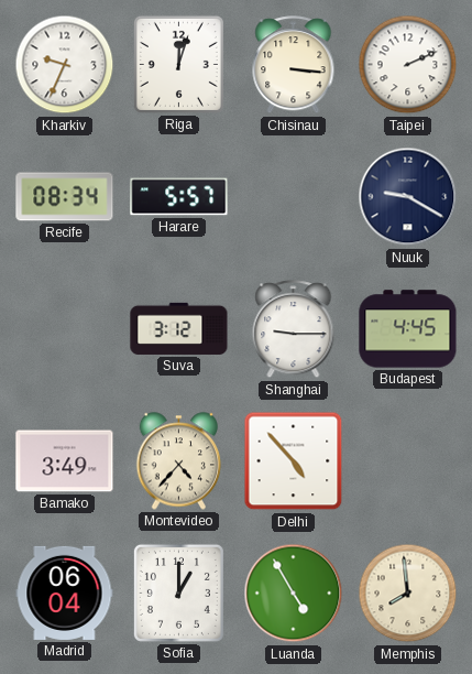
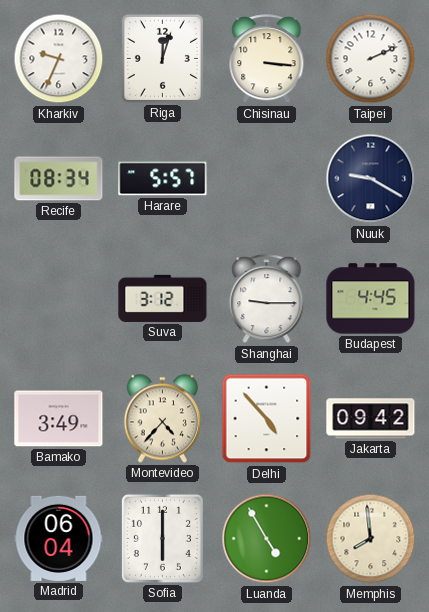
Jakarta: none -> 09:42 (371, 419)
Sofia: 1:00 -> 6:00 (162, 538)
